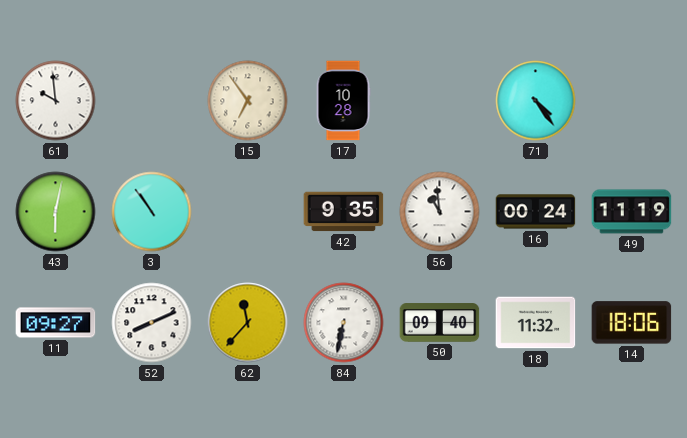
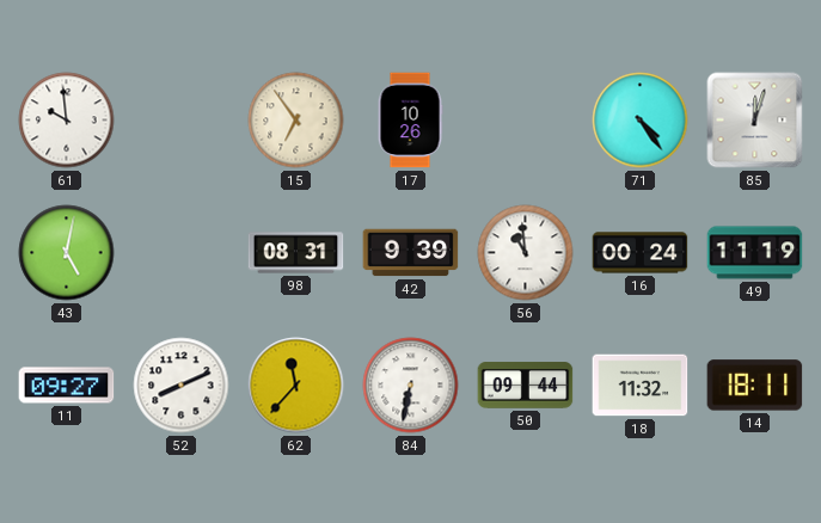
17: 10:28 -> 10:26 (410, 121)
85: none -> 12:03 (755, 121)
43: 6:02 -> 5:02 (67, 253)
3: 10:54 -> none (152, 212)
98: none -> 08:31 (296, 253)
42: 9:35 -> 9:39 (411, 253)
50: 09:40 -> 09:44 (526, 386)
14: 18:06 -> 18:11 (755, 386)
